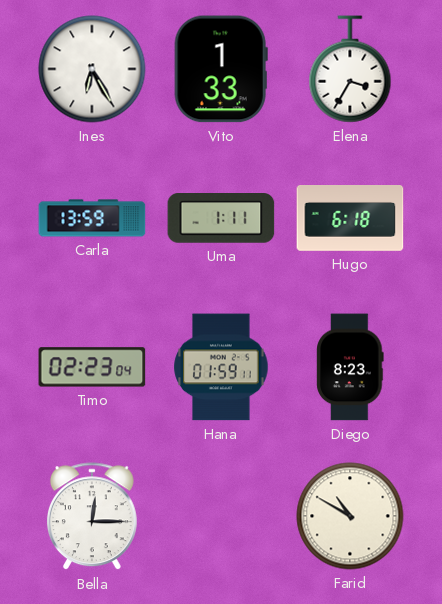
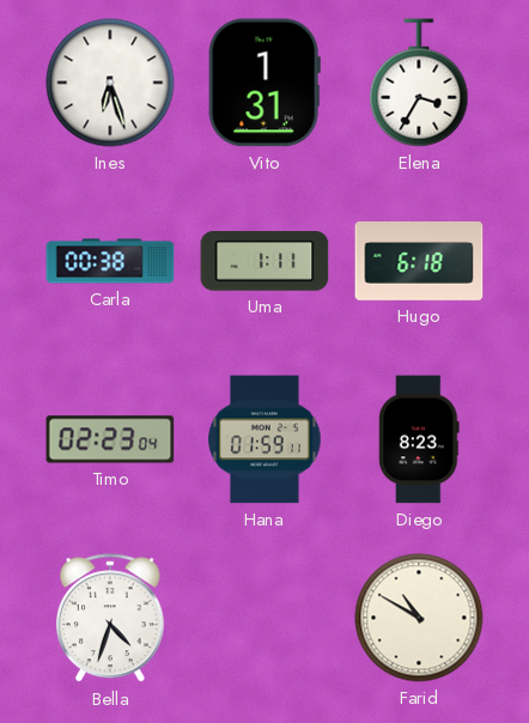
Ines: 6:25 -> 6:27 (110, 83)
Vito: 1:33 -> 1:31 (264, 83)
Carla: 13:59 -> 00:38 (110, 261)
Bella: 12:15 -> 4:33 (110, 619)
